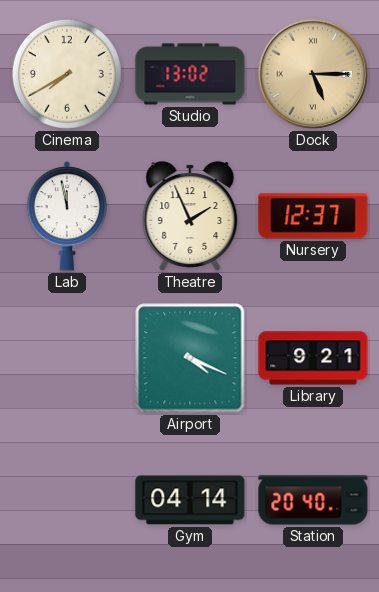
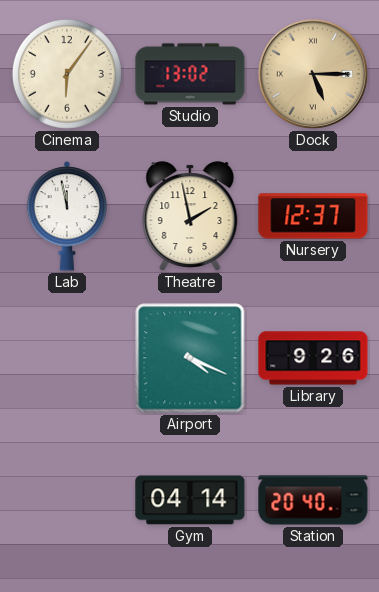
Cinema: 7:40 -> 6:06 (67, 74)
Theatre: 1:56 -> 1:58 (190, 216)
Library: 9:21 -> 9:26 (313, 358)
